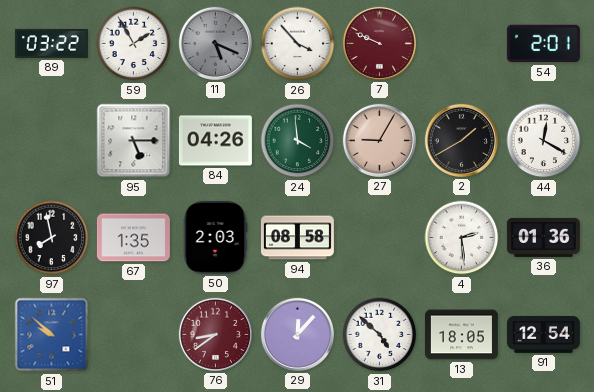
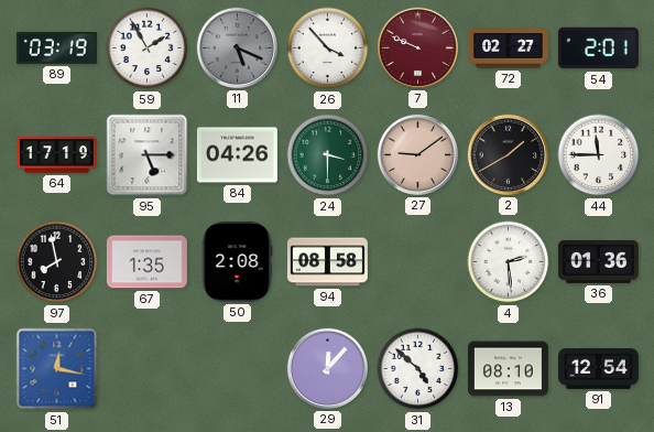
89: 03:22 -> 03:19 (56, 47)
72: none -> 02:27 (508, 48)
64: none -> 17:19 (56, 155)
24: 3:59 -> 3:30 (328, 155)
27: 9:05 -> 9:09 (417, 154)
44: 12:20 -> 11:45 (599, 155)
50: 2:03 -> 2:08 (237, 261)
51: 9:52 -> 12:17 (57, 369)
76: 8:39 -> none (215, 334)
13: 18:05 -> 08:10 (508, 369)
